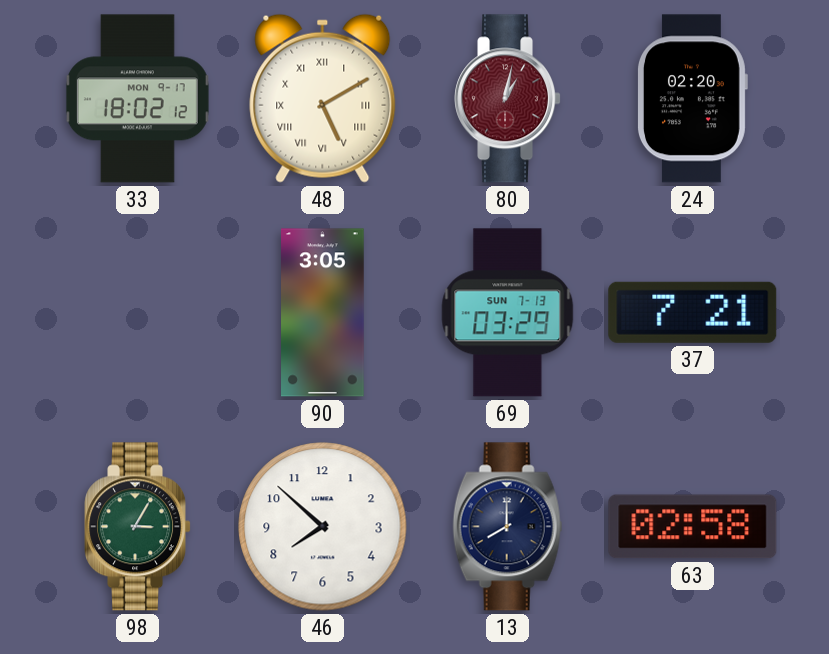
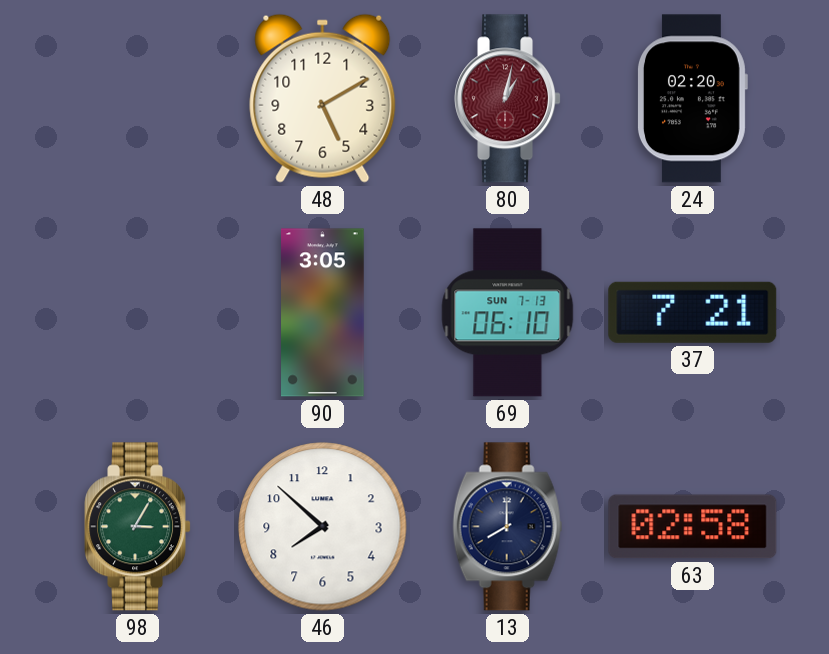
33: 18:02 -> none (137, 99)
48 numerals: Roman -> Arabic (323, 98)
69: 03:29 -> 06:10 (508, 313)
